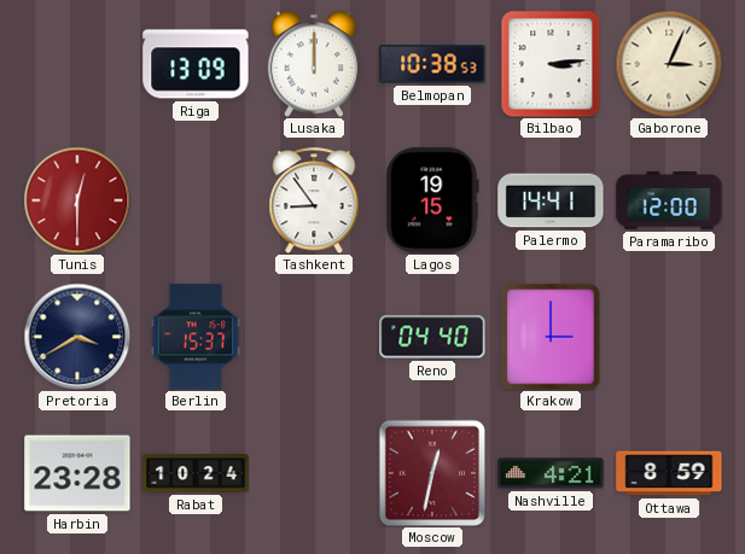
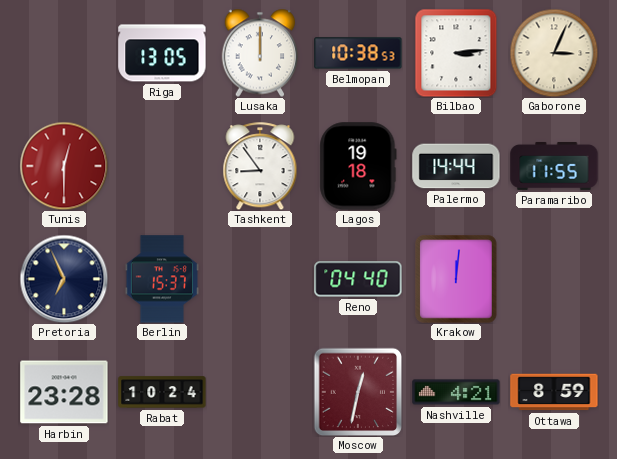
Riga: 13:09 -> 13:05 (162, 53)
Lagos: 19:15 -> 19:18 (358, 166)
Palermo: 14:41 -> 14:44 (456, 166)
Paramaribo: 12:00 -> 11:55 (554, 166)
Pretoria: 3:40 -> 6:56 (64, 279)
Krakow: 3:00 -> 12:01 (456, 279)
